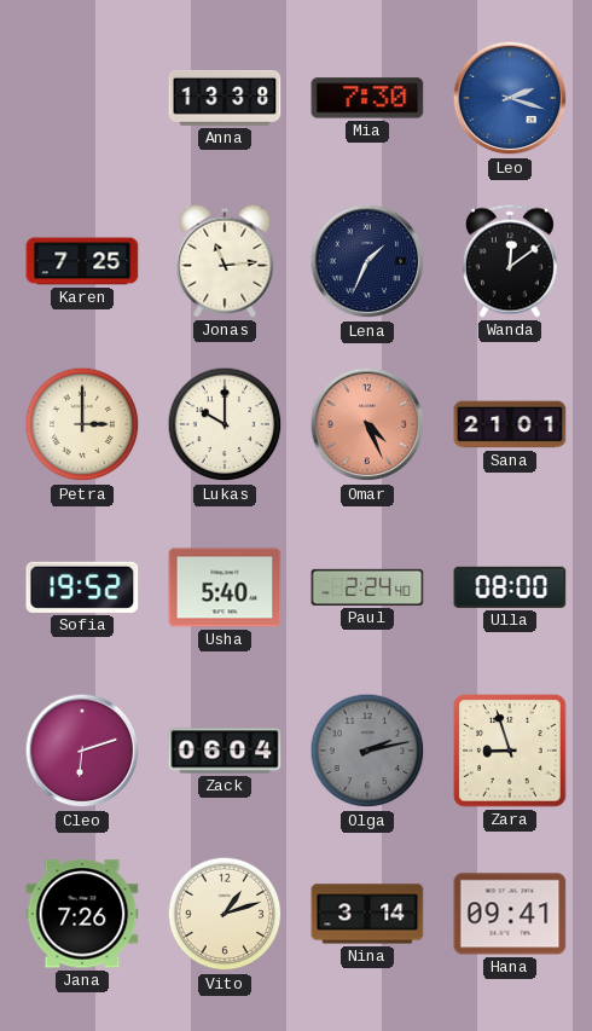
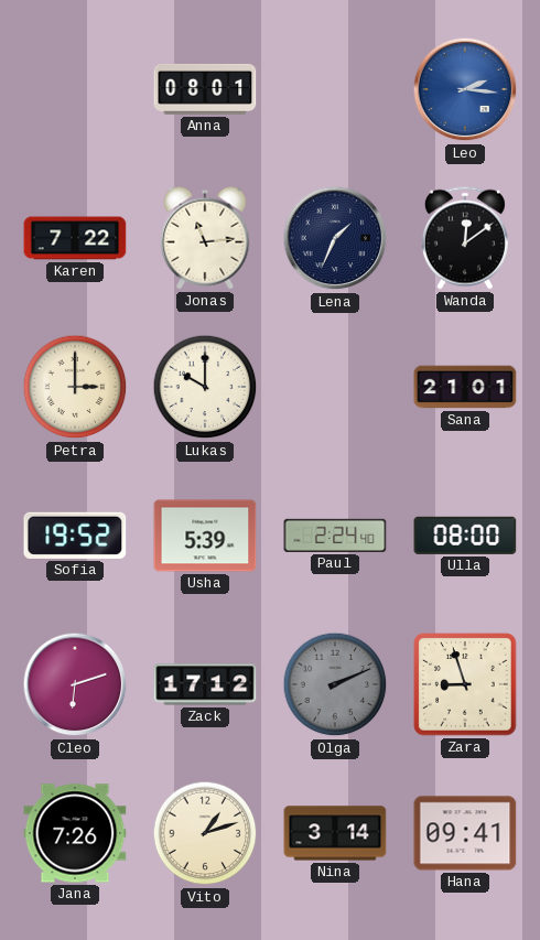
Anna: 13:38 -> 08:01 (205, 89)
Mia: 7:30 -> none (367, 98)
Leo: 2:18 -> 2:16 (465, 89)
Karen: 7:25 -> 7:22 (75, 238)
Omar: 4:26 -> none (367, 424)
Usha: 5:40 -> 5:39 (205, 536)
Zack: 06:04 -> 17:12 (205, 684)
Olga: 2:13 -> 2:11 (335, 684)
